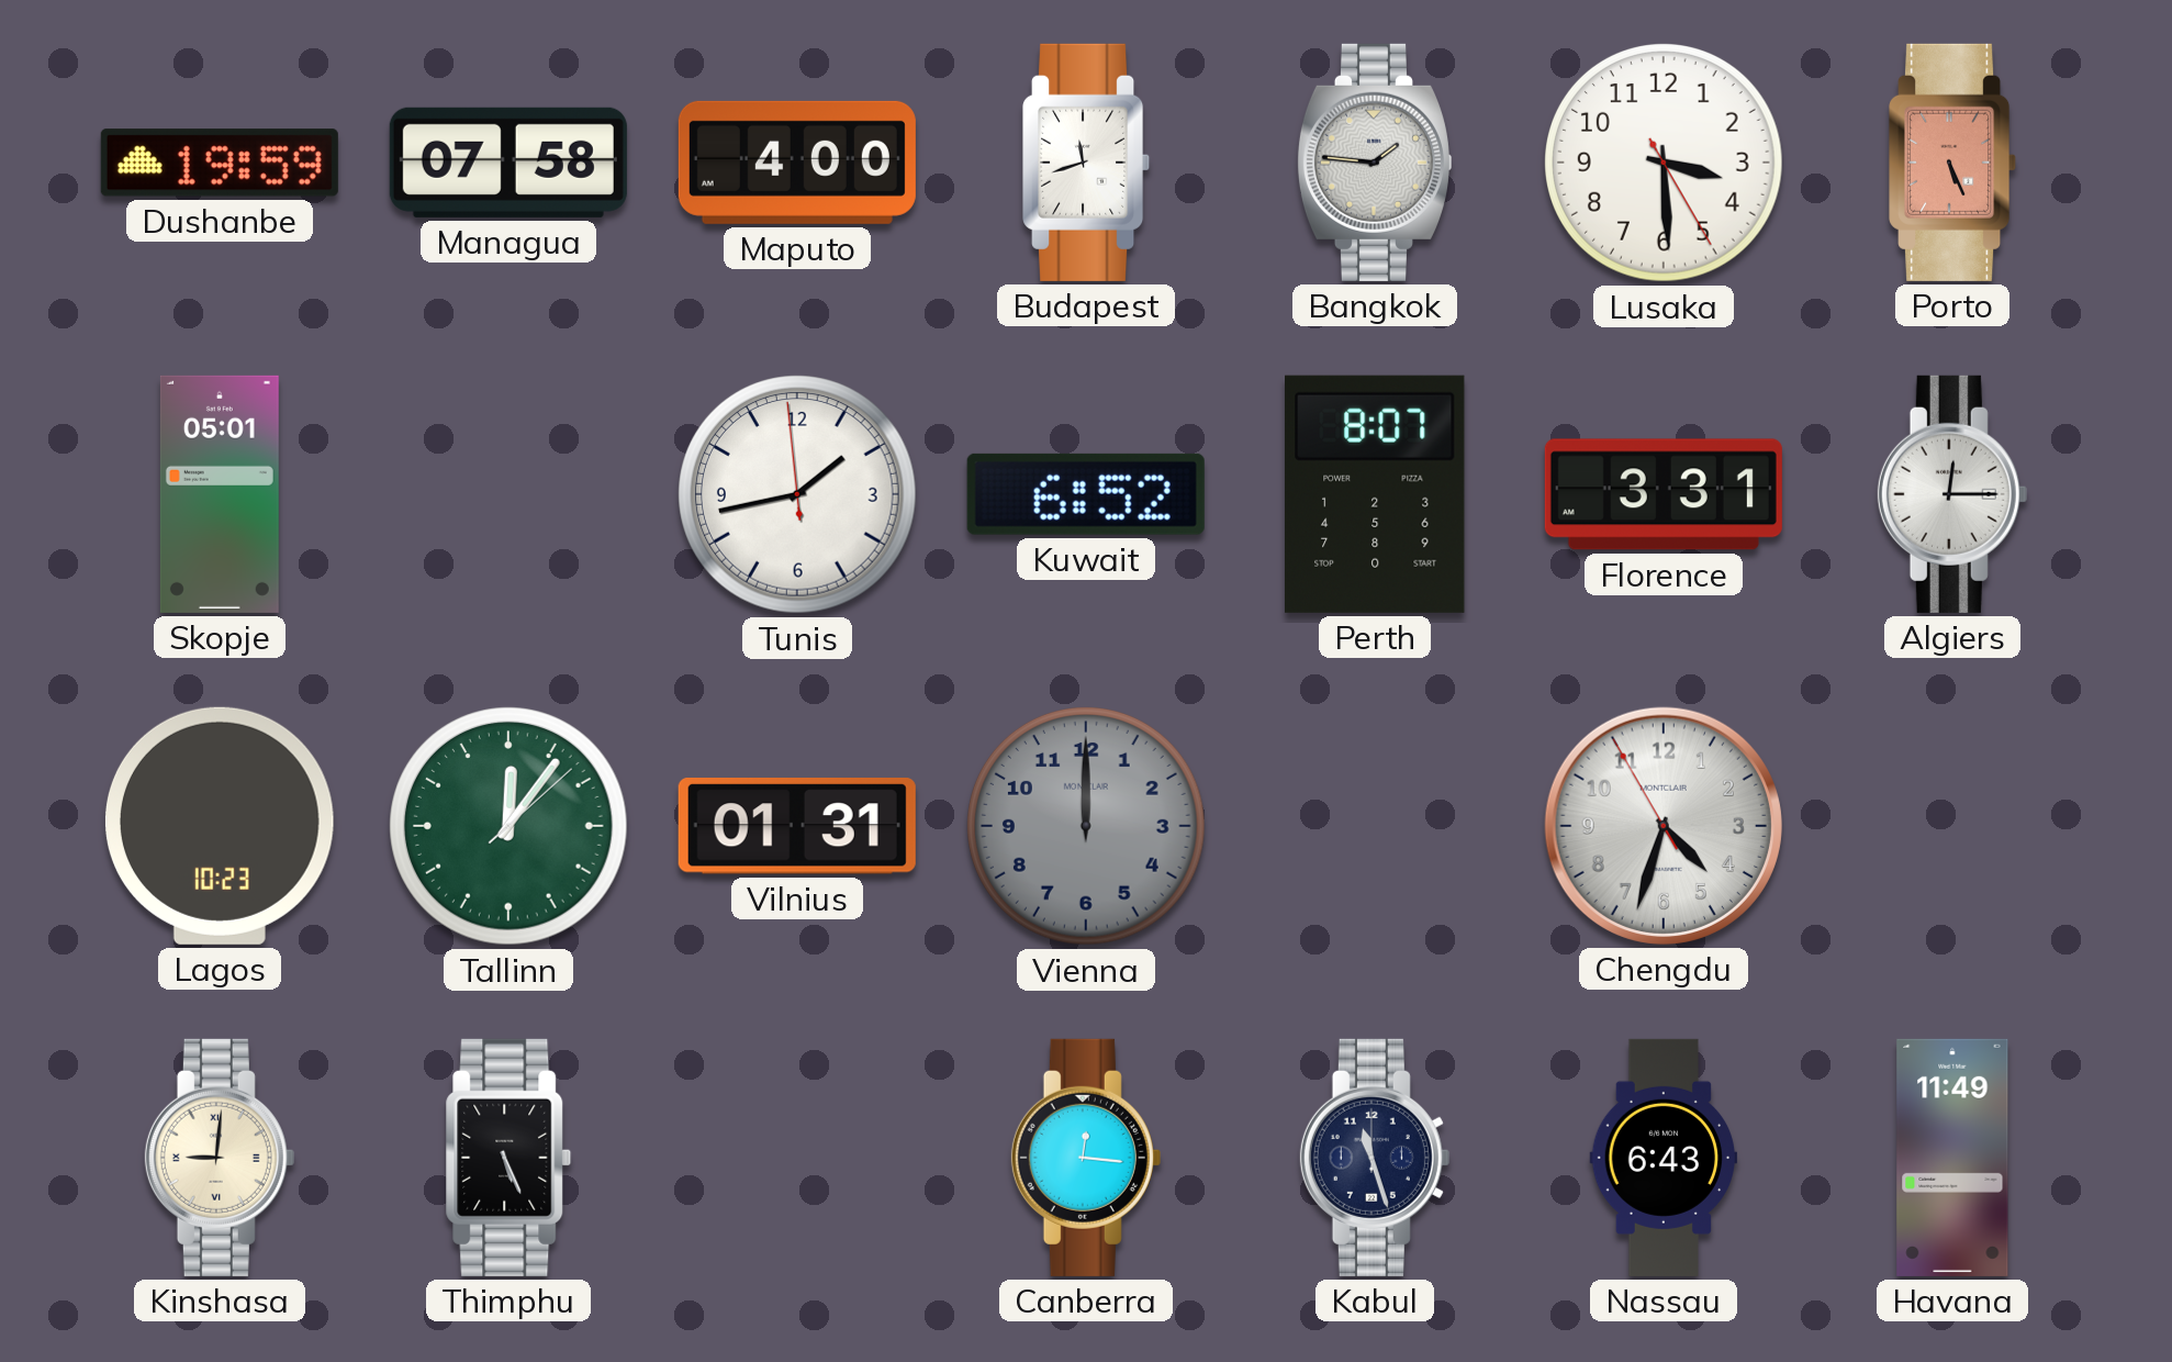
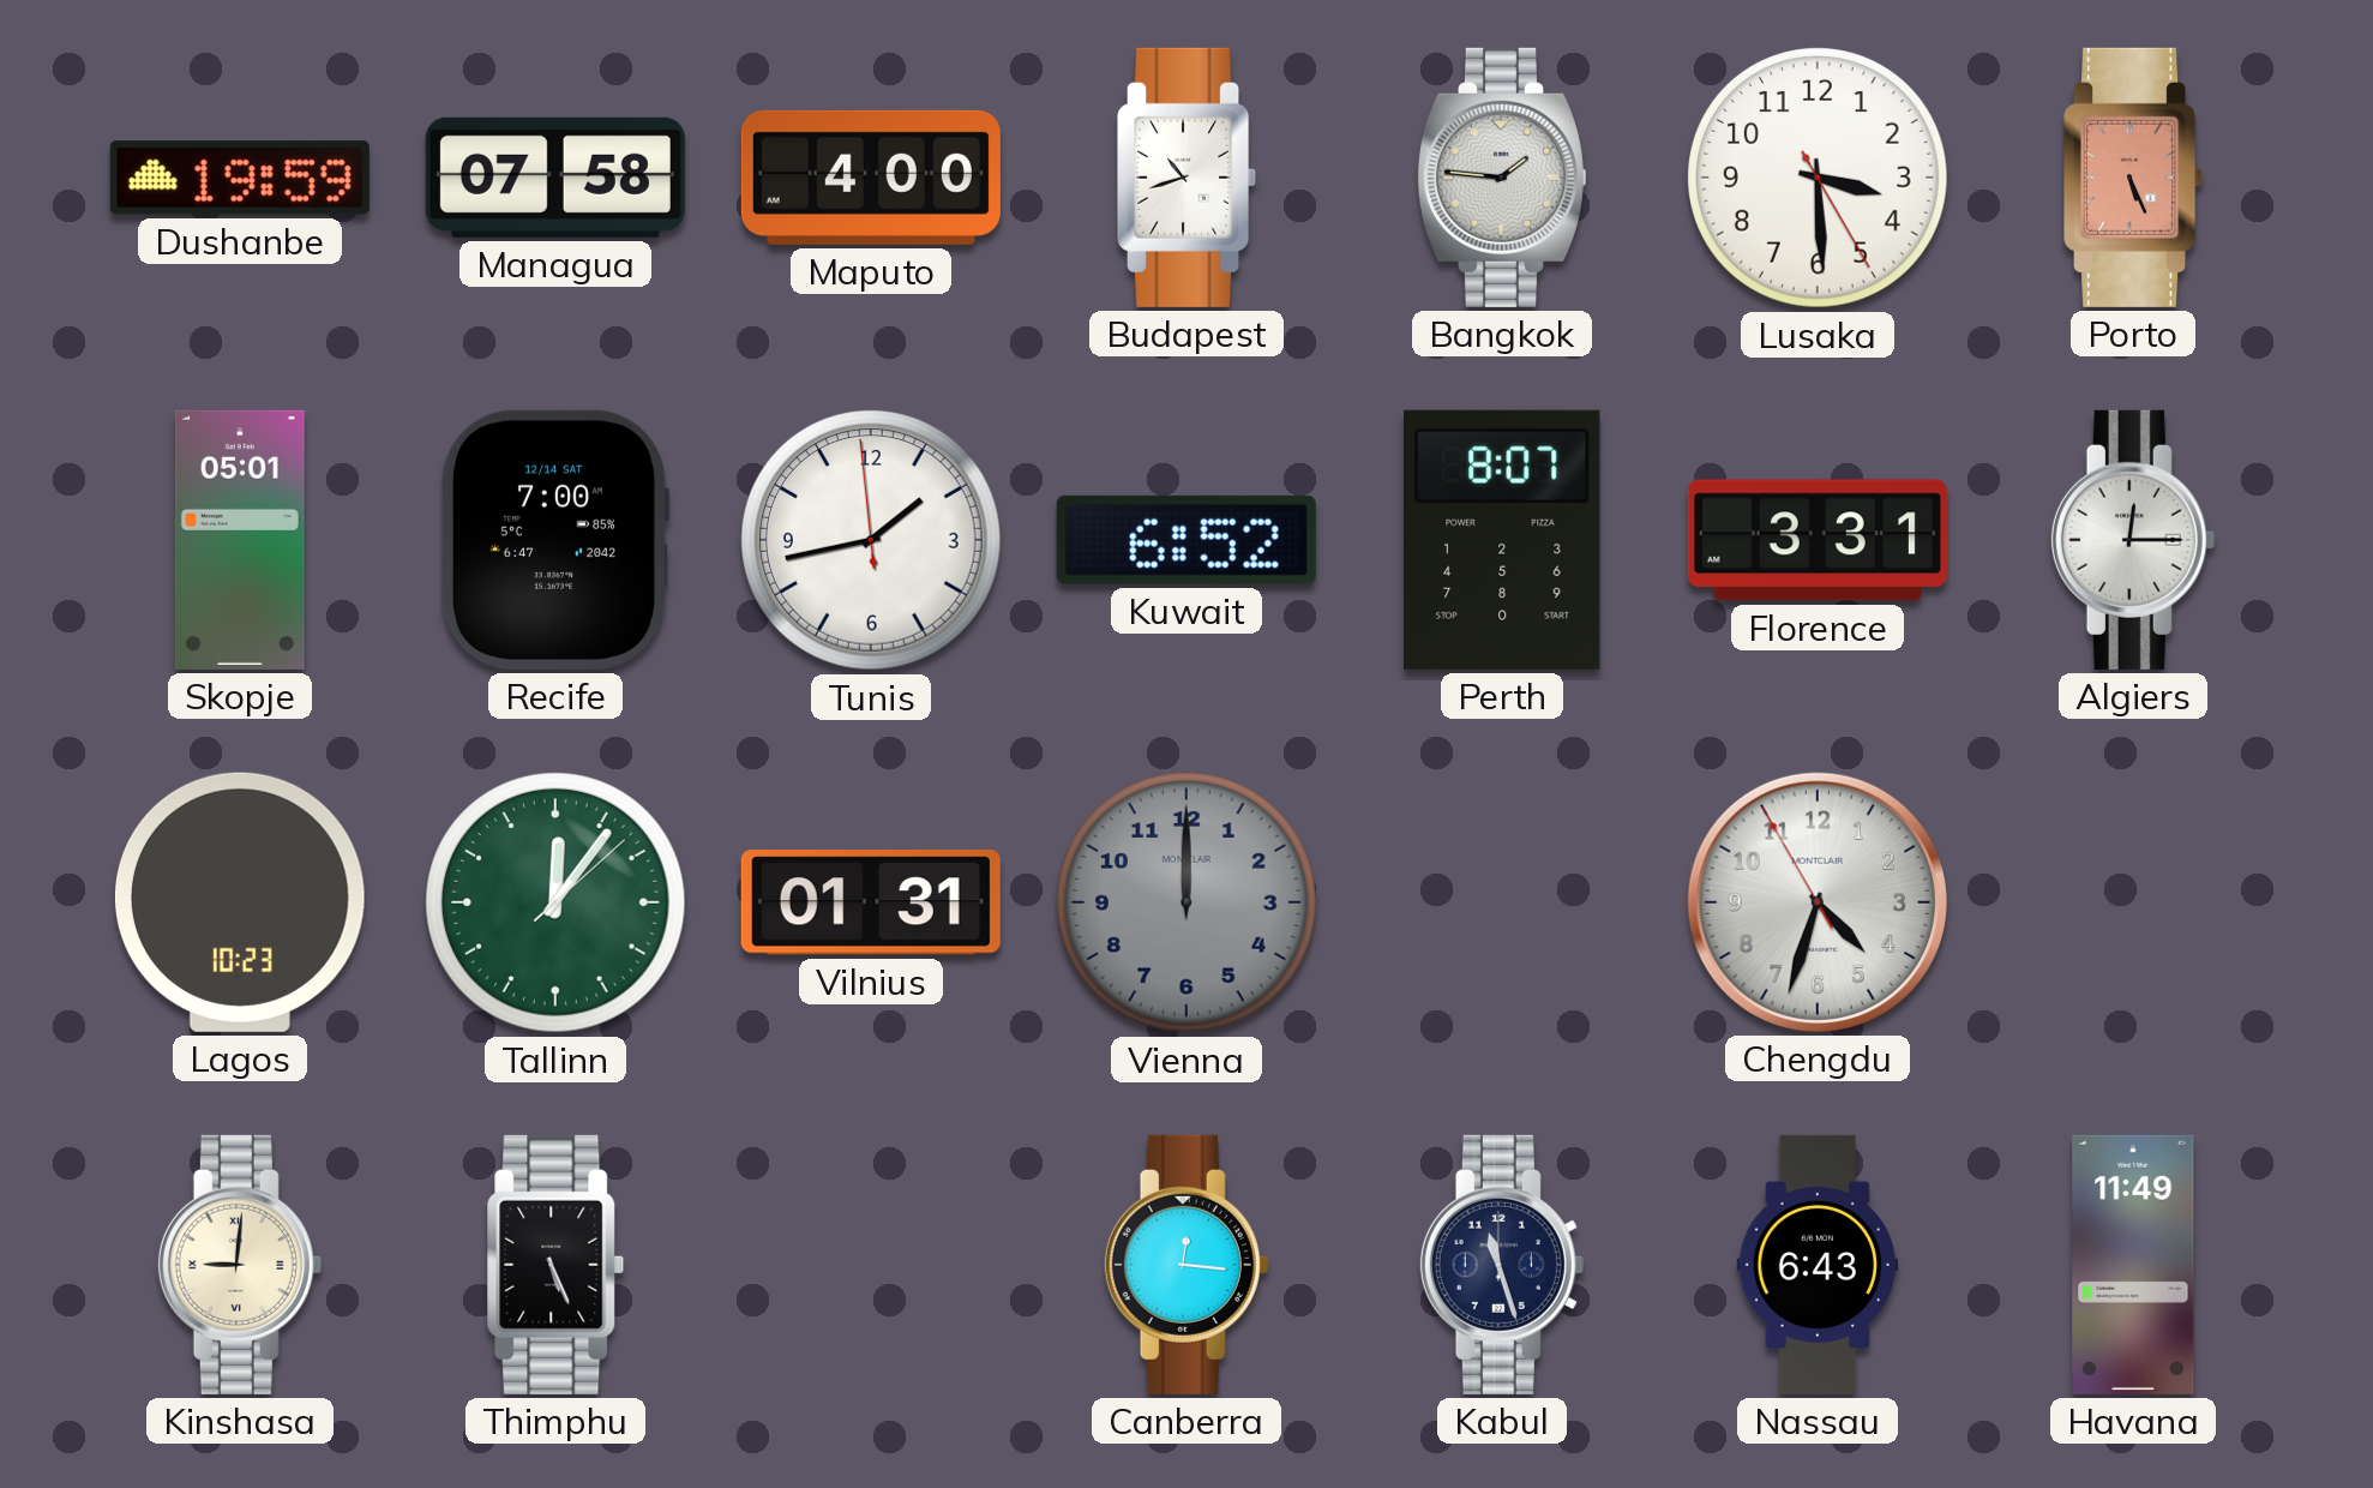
Budapest: 11:42 -> 10:42 (1188, 178)
Recife: none -> 7:00 (554, 540)
